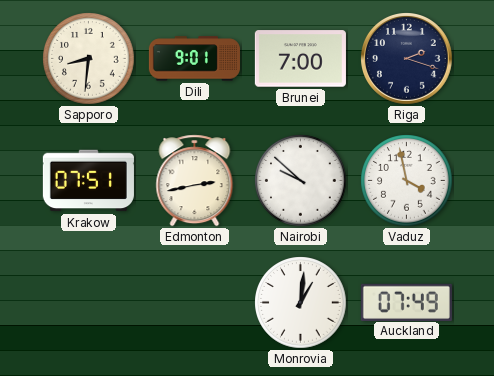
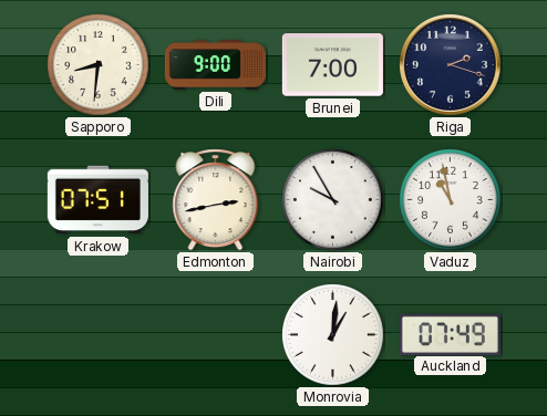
Dili: 9:01 -> 9:00 (215, 65)
Nairobi: 9:52 -> 9:55 (333, 200)
Vaduz: 3:58 -> 10:58 (451, 200)
